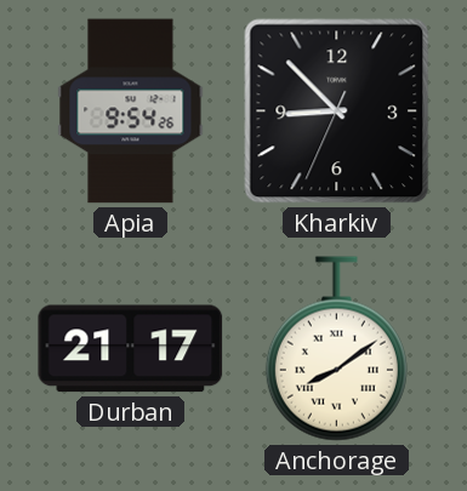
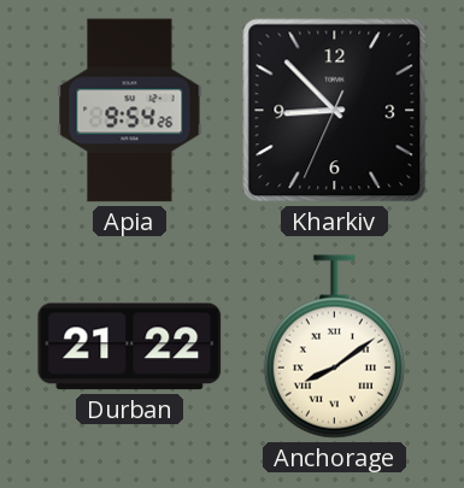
Durban: 21:17 -> 21:22 (130, 347)
